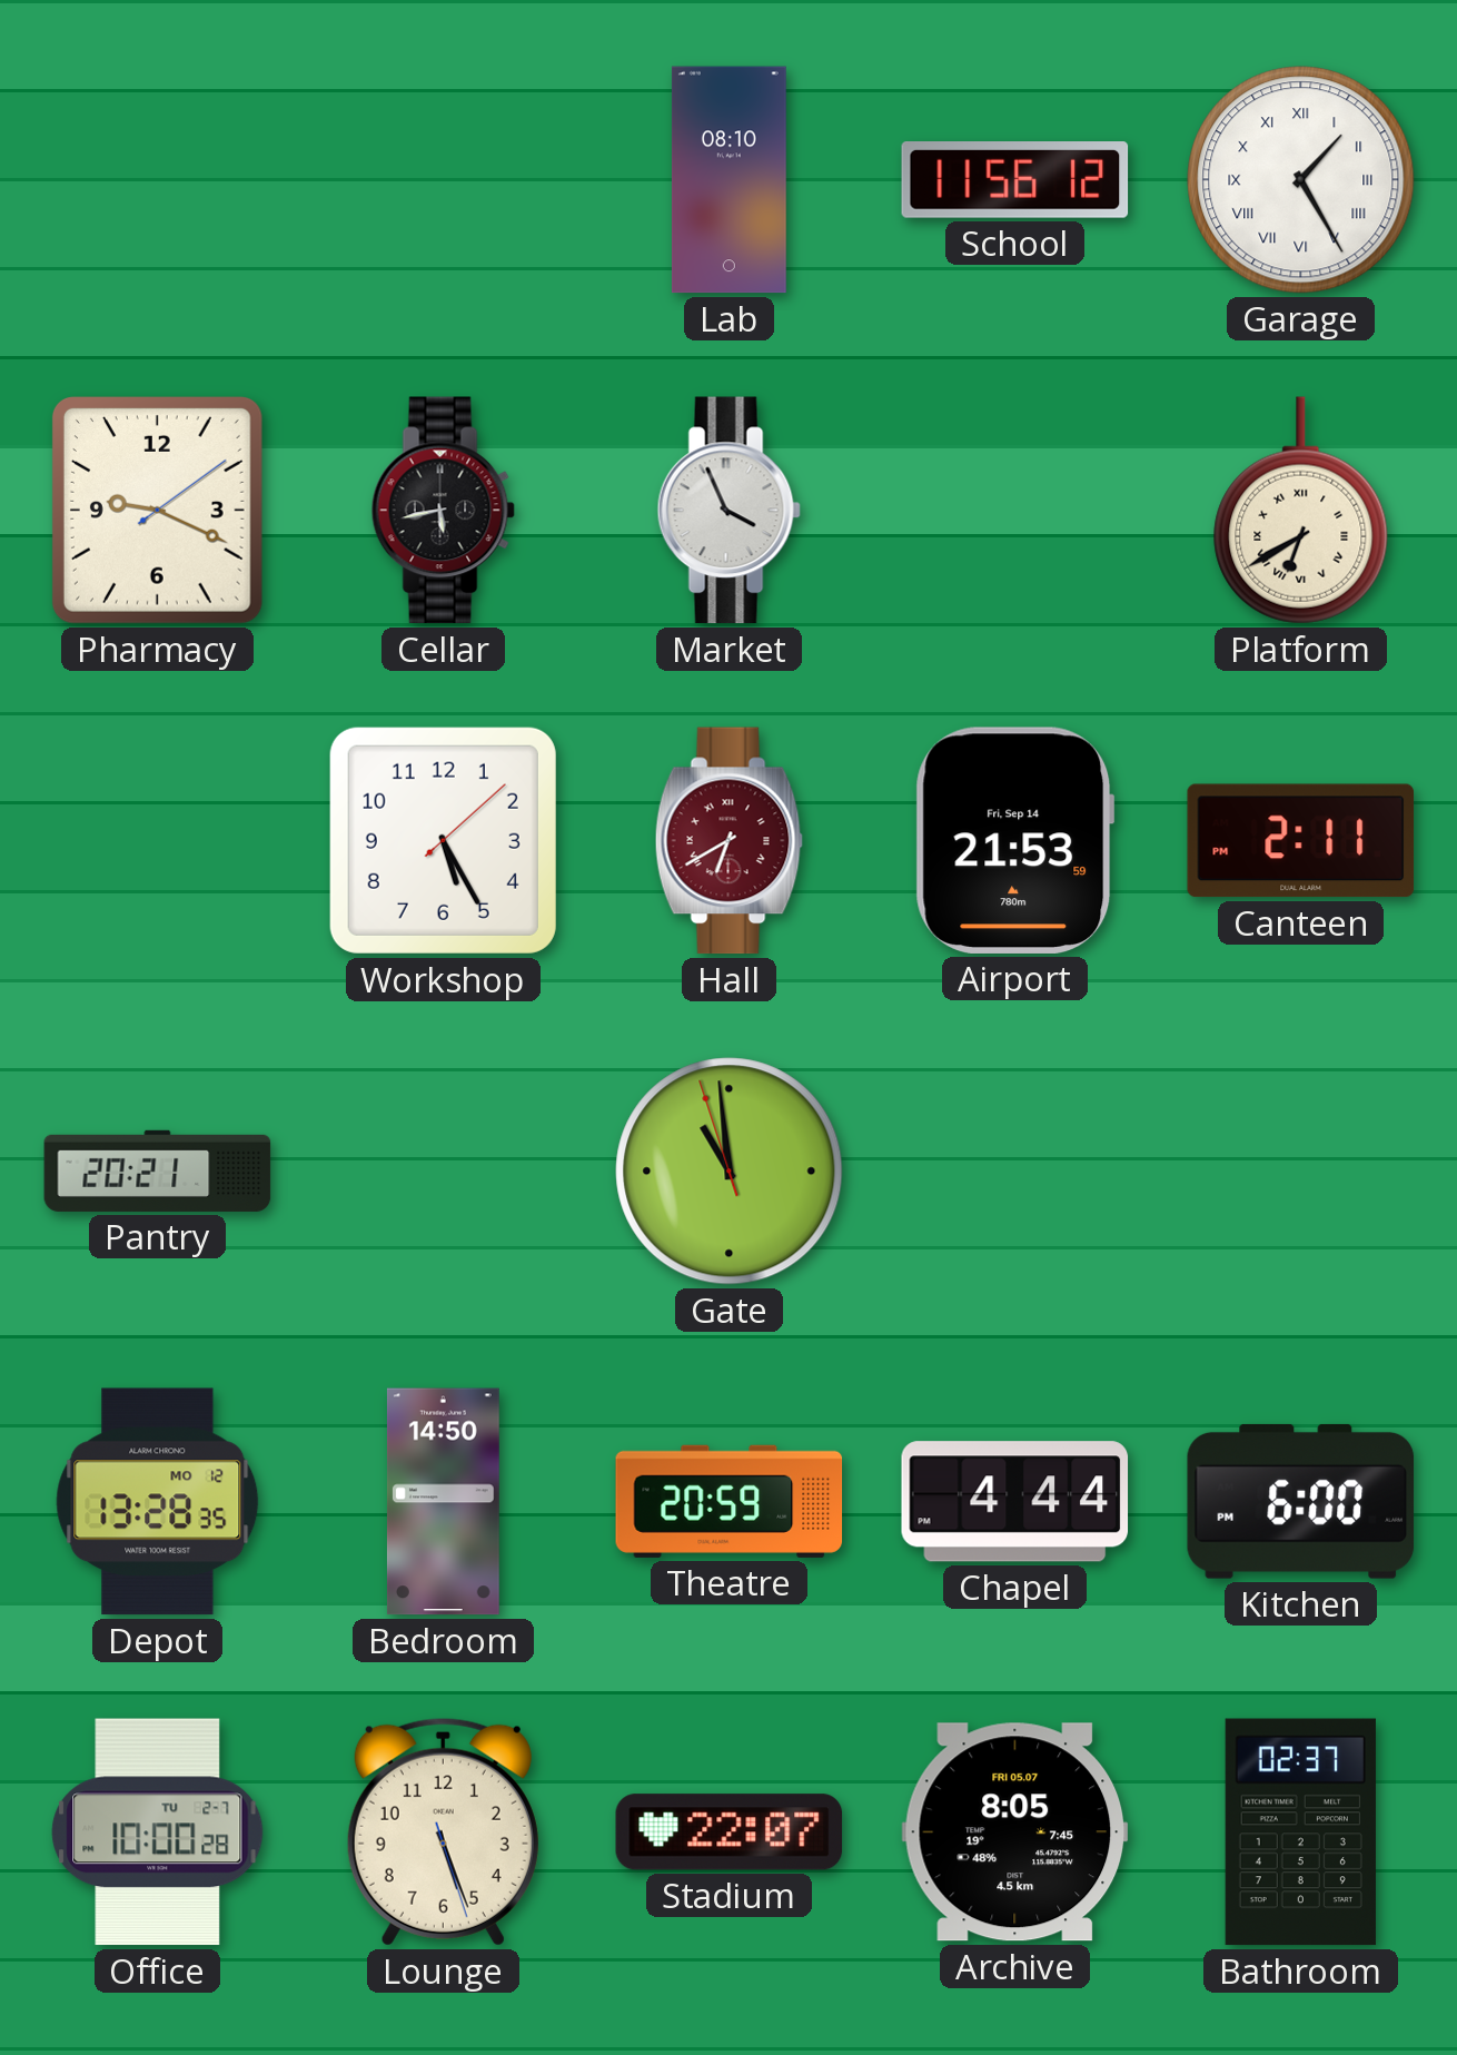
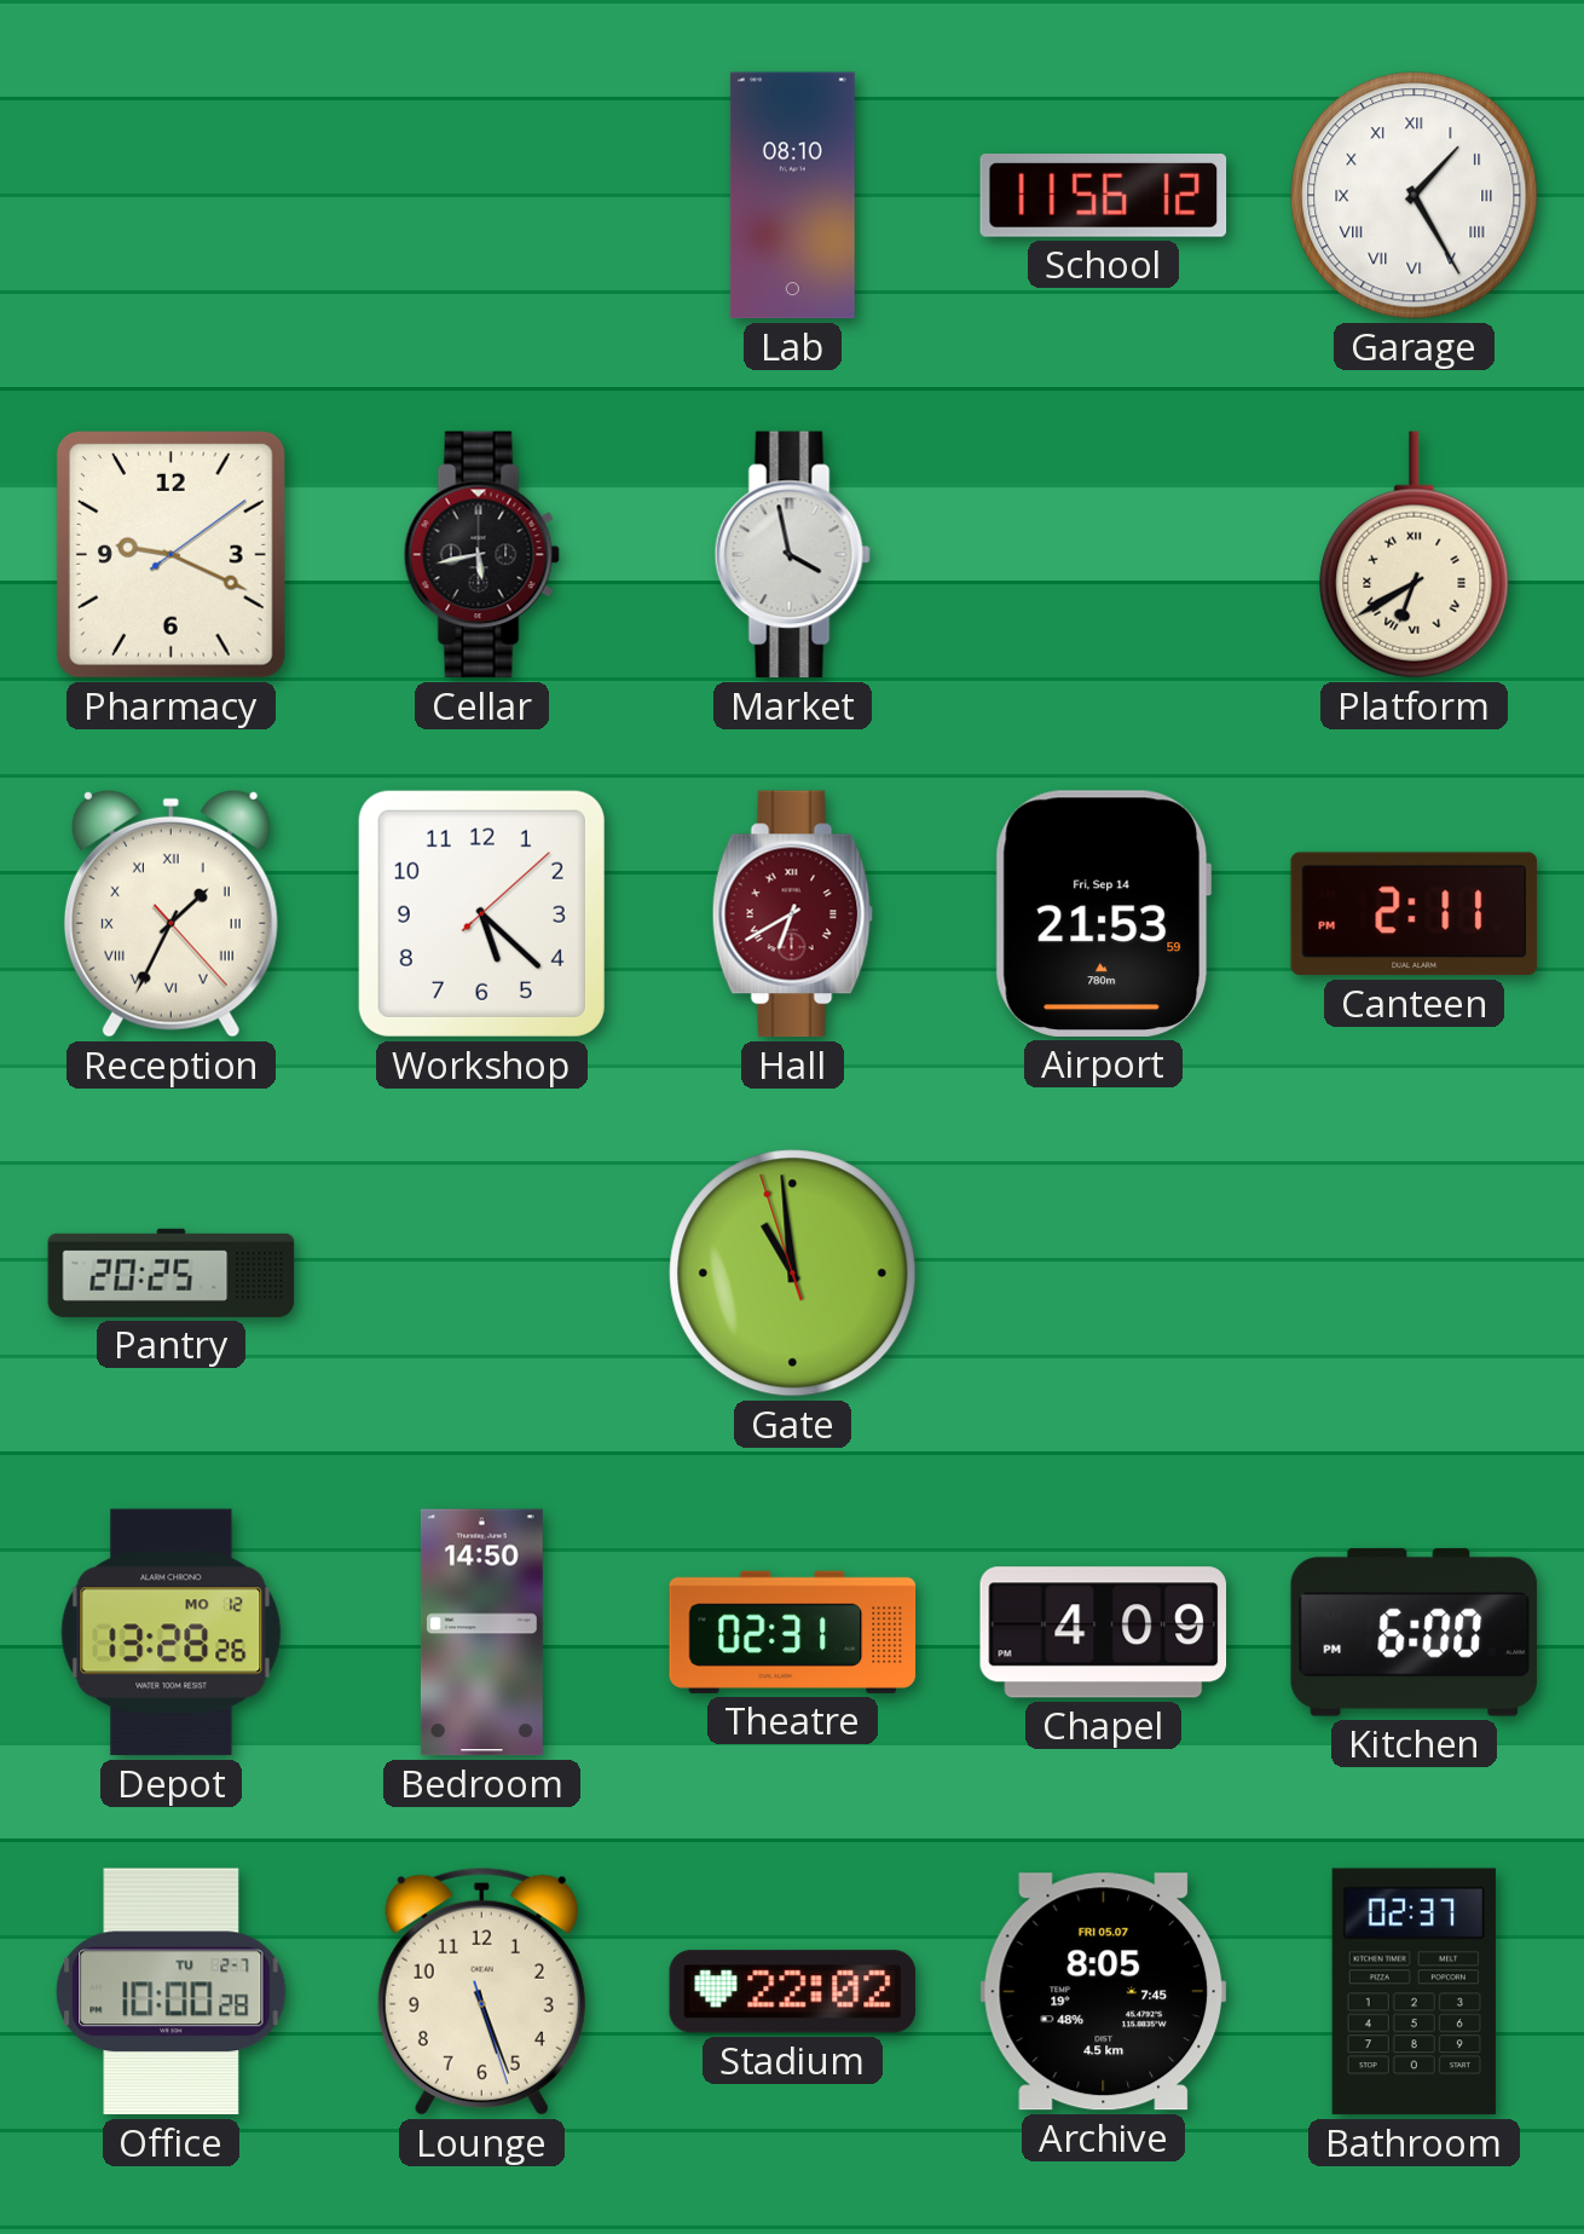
Market: 3:56 -> 3:58 (792, 555)
Reception: none -> 1:34 (170, 913)
Workshop: 5:25 -> 5:22 (481, 913)
Pantry: 20:21 -> 20:25 (172, 1272)
Depot: 13:28:35 -> 13:28:26 (172, 1633)
Theatre: 20:59 -> 02:31 (793, 1632)
Chapel: 4:44 -> 4:09 (1104, 1633)
Stadium: 22:07 -> 22:02 (793, 1992)
